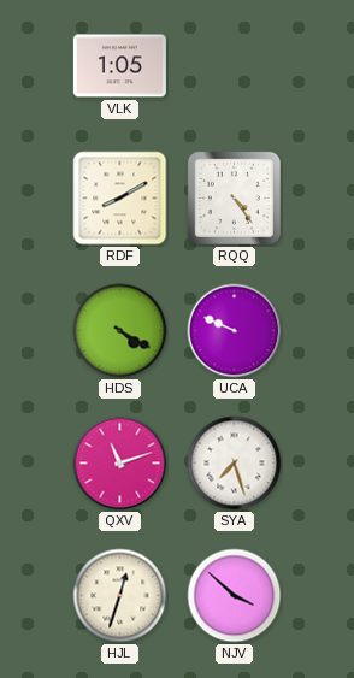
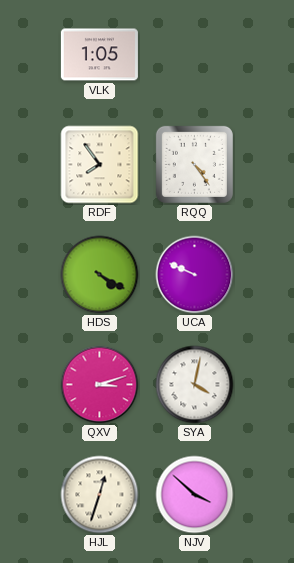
RDF: 8:10 -> 7:54 (100, 165)
QXV: 11:12 -> 3:12 (100, 385)
SYA: 7:27 -> 4:02 (195, 385)
